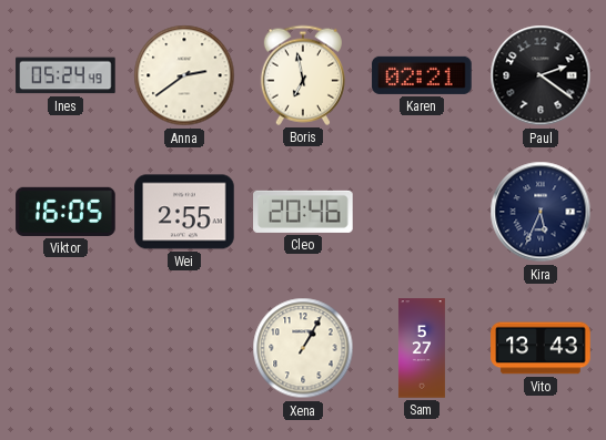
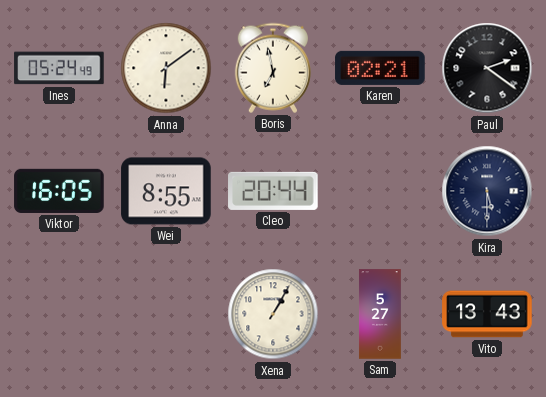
Anna: 2:39 -> 6:09 (166, 68)
Wei: 2:55 -> 8:55 (166, 191)
Cleo: 20:46 -> 20:44 (273, 191)
Kira: 5:34 -> 5:30 (487, 191)
